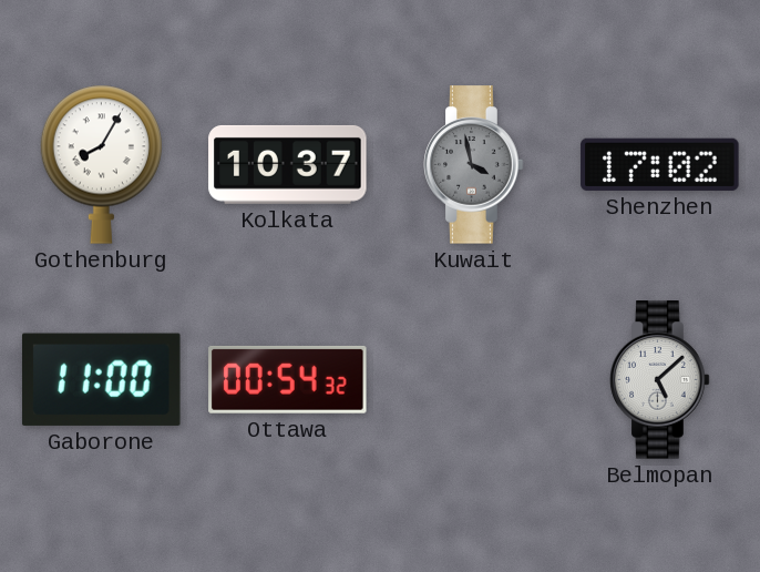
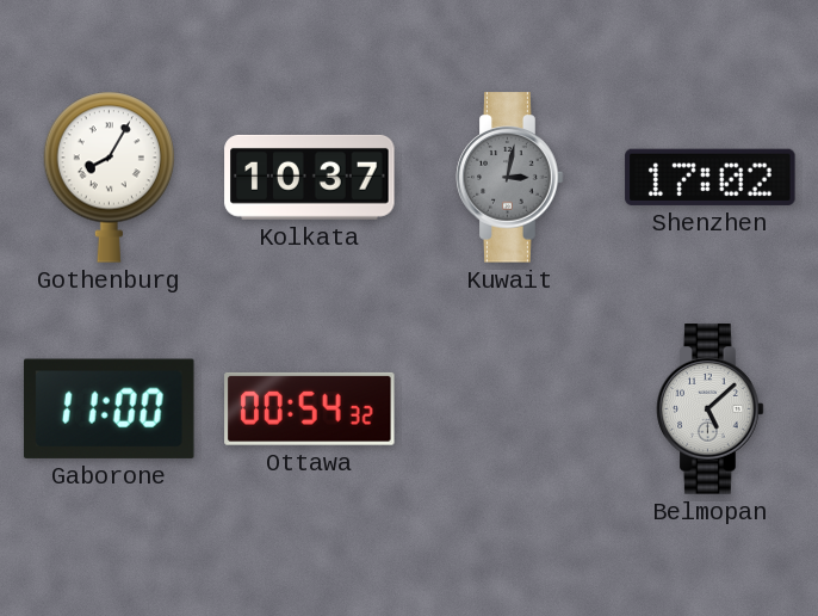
Kuwait: 3:58 -> 3:02 (510, 178)
